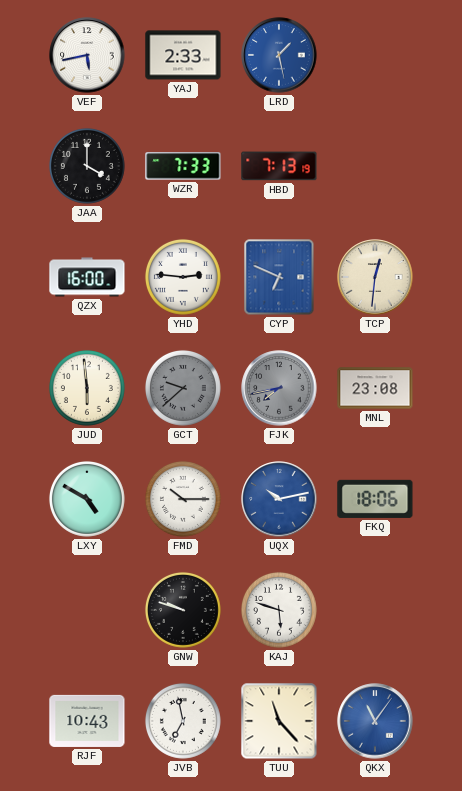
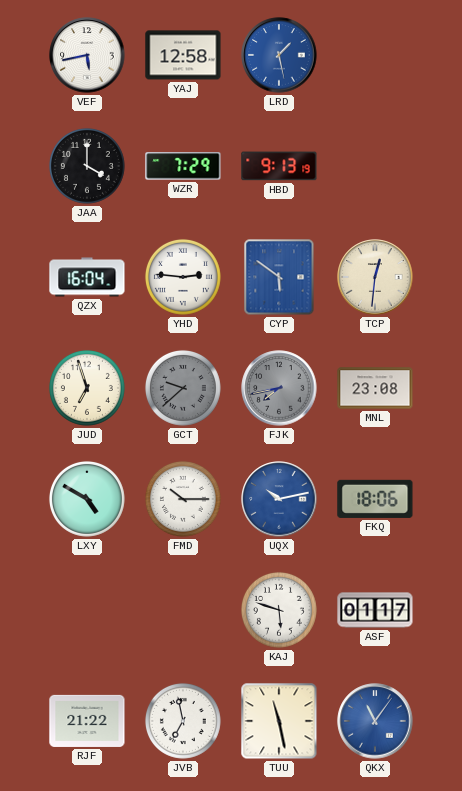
YAJ: 2:33 -> 12:58 (183, 55)
WZR: 7:33 -> 7:29 (183, 166)
HBD: 7:13 -> 9:13 (279, 166)
QZX: 16:00 -> 16:04 (87, 277)
CYP: 6:49 -> 5:51 (279, 277)
JUD: 5:59 -> 6:57 (87, 388)
GNW: 9:48 -> none (183, 610)
ASF: none -> 01:17 (375, 610)
RJF: 10:43 -> 21:22 (87, 721)
TUU: 11:23 -> 11:28 (279, 721)
